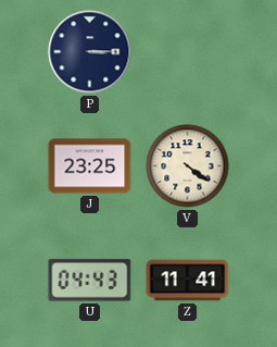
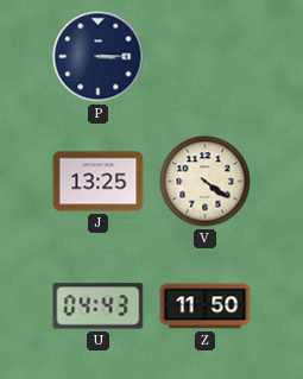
J: 23:25 -> 13:25 (99, 182)
Z: 11:41 -> 11:50 (206, 307)
